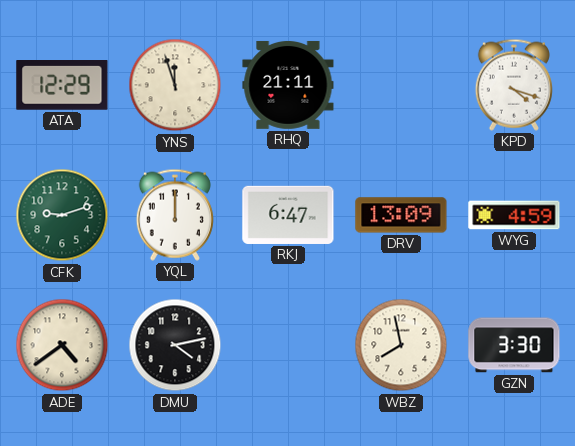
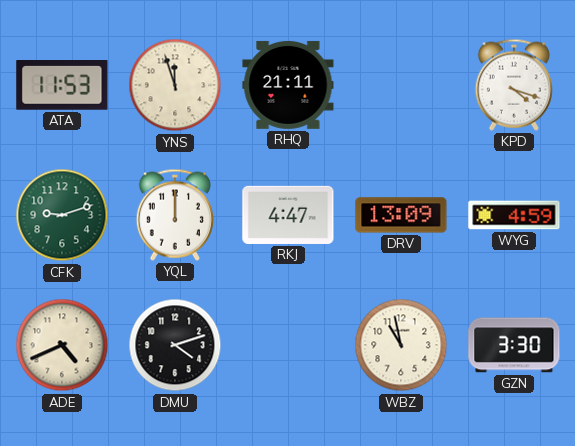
ATA: 12:29 -> 11:53 (62, 86)
RKJ: 6:47 -> 4:47 (288, 215)
ADE: 4:39 -> 4:41 (62, 345)
DMU: 4:13 -> 4:12 (175, 345)
WBZ: 7:58 -> 10:58 (401, 345)
